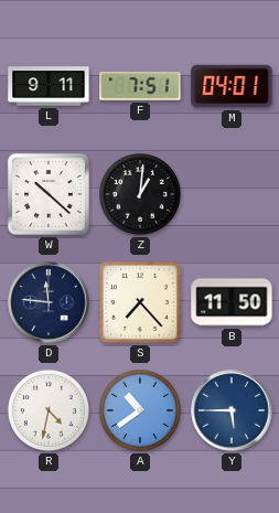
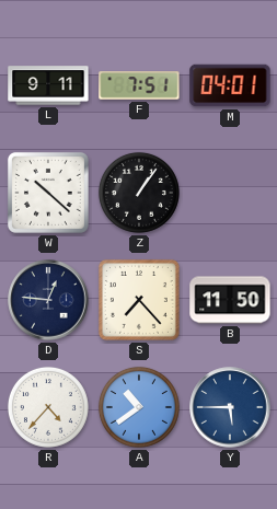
Z: 1:01 -> 1:06 (139, 193)
D: 11:46 -> 12:46 (48, 300)
R: 4:32 -> 4:37 (48, 407)
